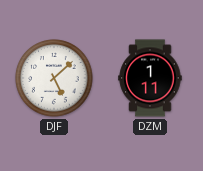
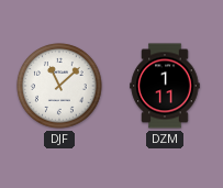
DJF: 5:08 -> 11:08 (59, 86)
